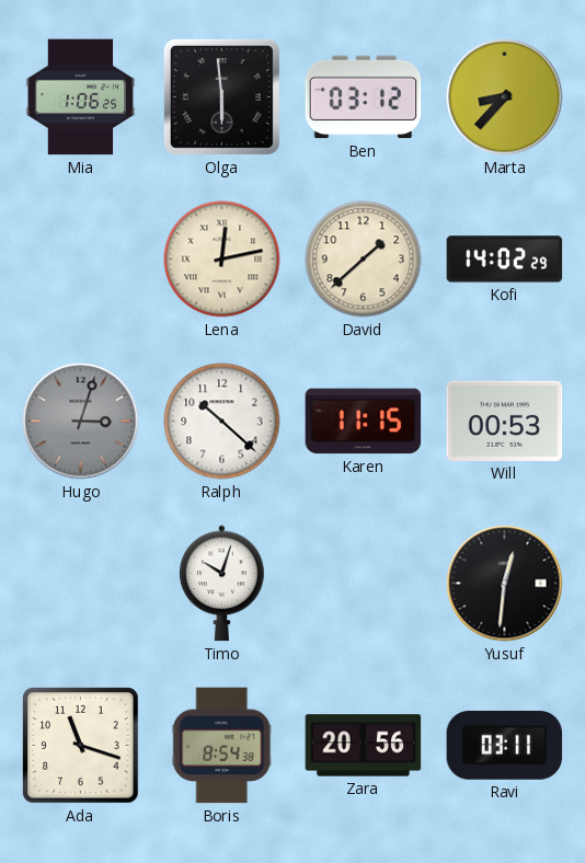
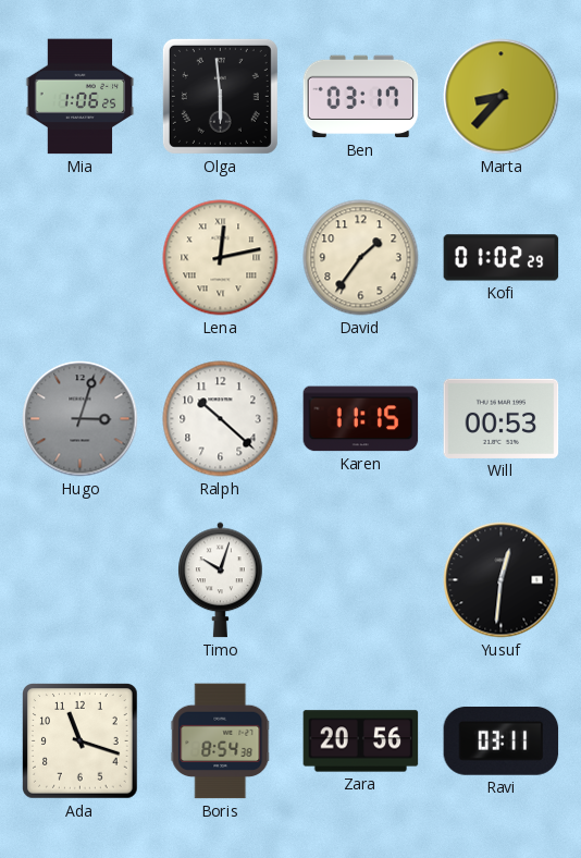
Ben: 03:12 -> 03:17 (361, 97)
David: 1:38 -> 1:36 (361, 258)
Kofi: 14:02 -> 01:02 (502, 258)
